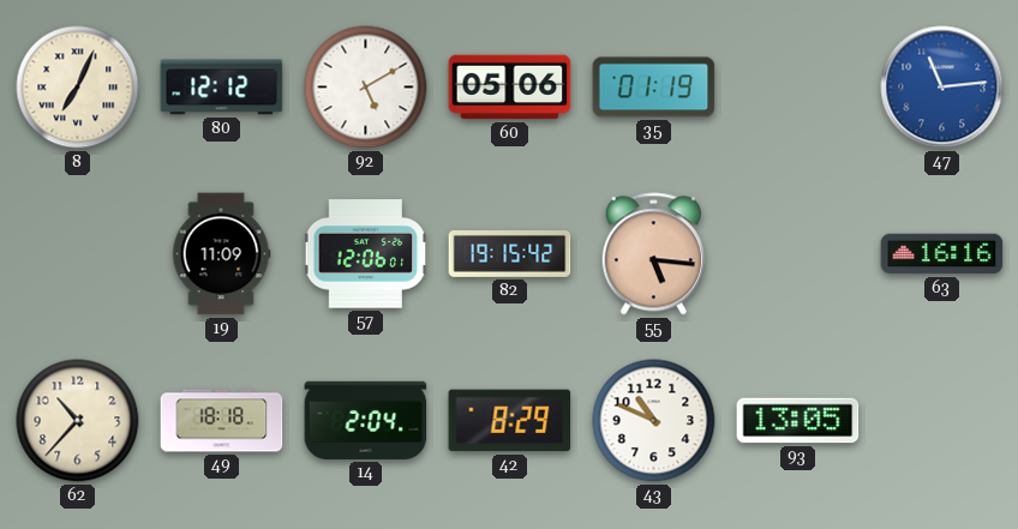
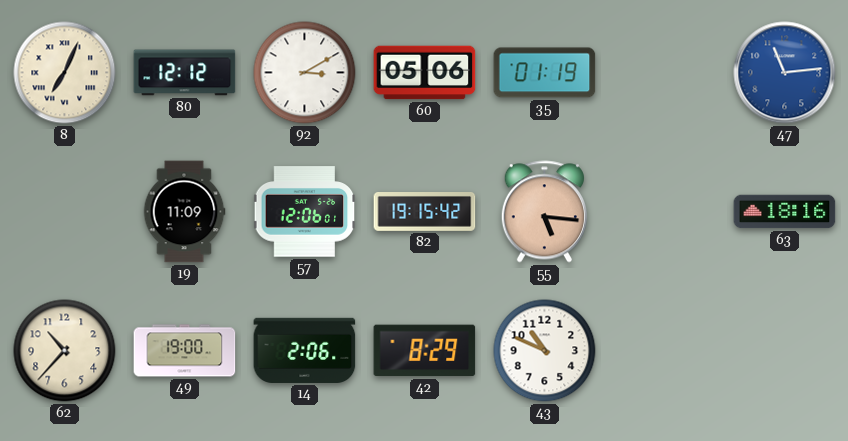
92: 5:10 -> 3:10 (305, 73)
63: 16:16 -> 18:16 (785, 212)
49: 18:18 -> 19:00 (185, 351)
14: 2:04 -> 2:06 (305, 350)
93: 13:05 -> none (798, 421)
